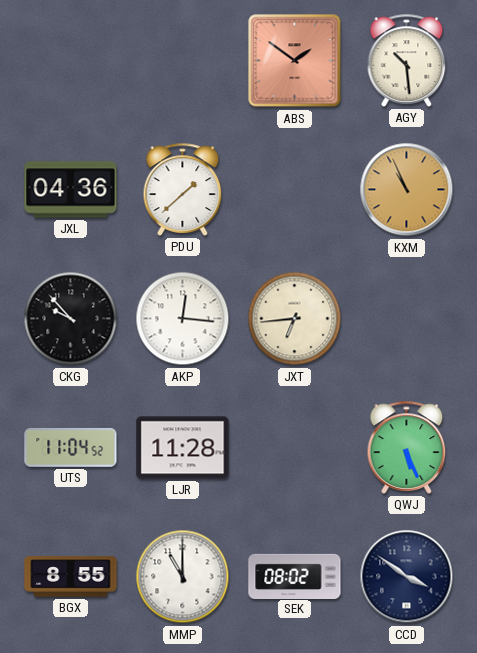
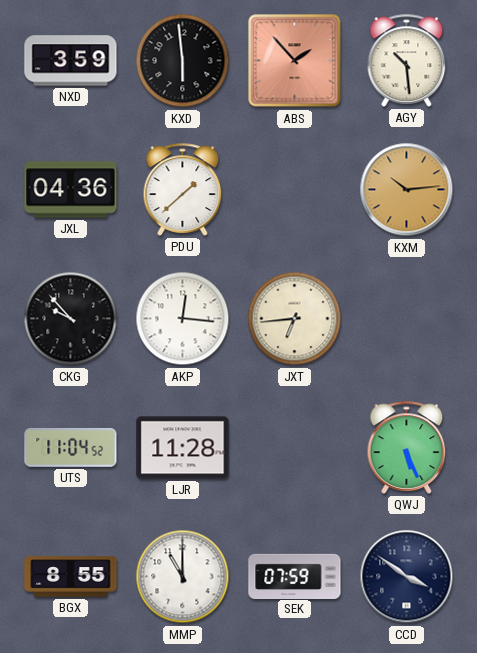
NXD: none -> 3:59 (71, 61)
KXD: none -> 5:59 (183, 61)
ABS: 1:51 -> 1:53 (295, 61)
KXM: 10:56 -> 10:14 (407, 190)
SEK: 08:02 -> 07:59 (295, 576)
